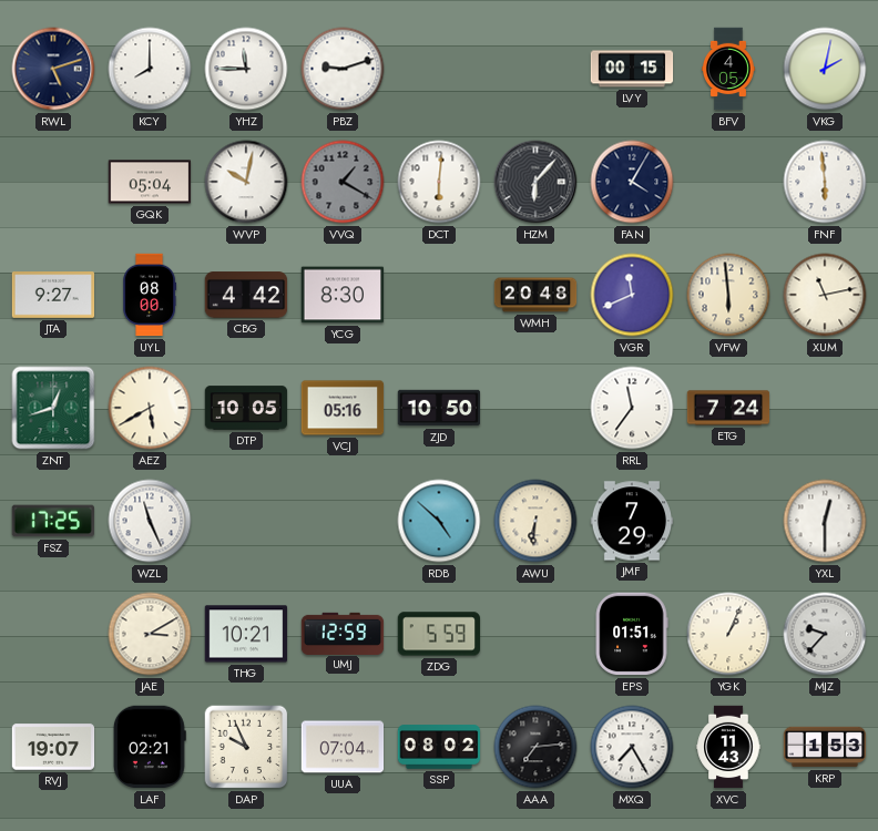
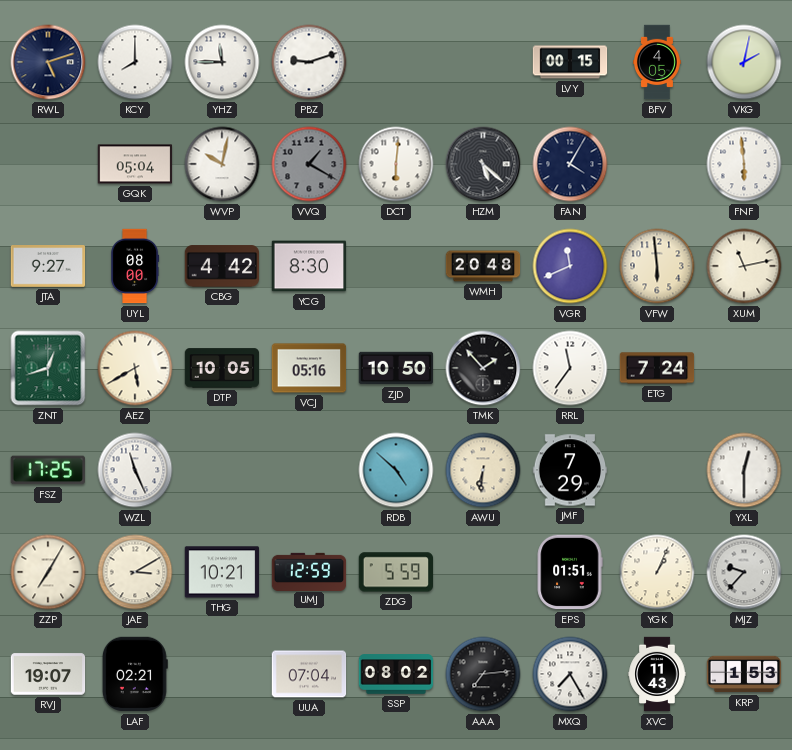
HZM: 6:07 -> 5:22 (483, 164)
TMK: none -> 1:53 (483, 368)
ZZP: none -> 7:05 (48, 572)
DAP: 9:56 -> none (246, 747)
